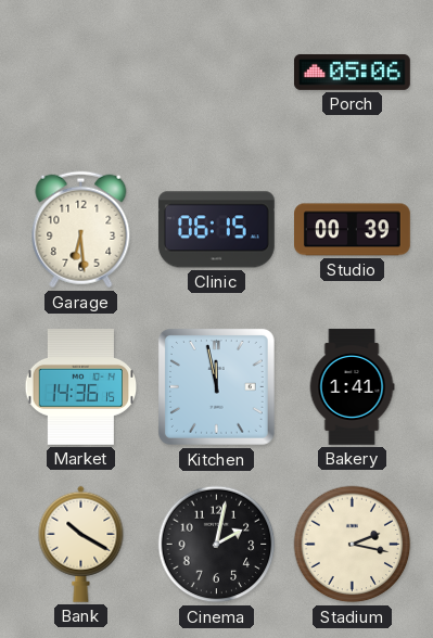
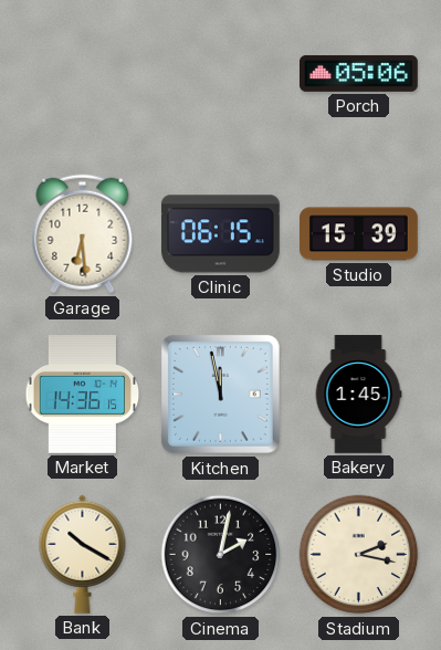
Studio: 00:39 -> 15:39 (359, 234)
Bakery: 1:41 -> 1:45 (358, 395)
